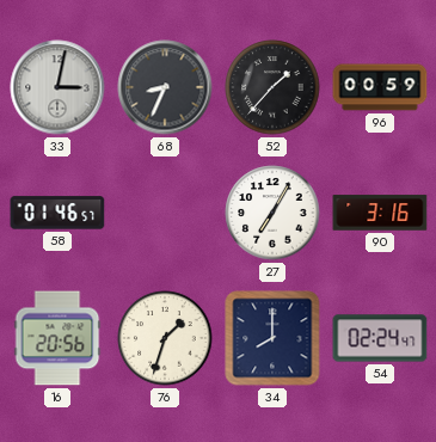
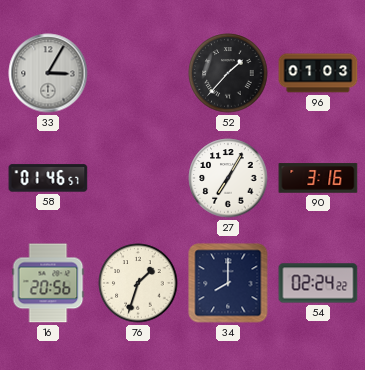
33: 3:02 -> 3:05 (48, 73)
68: 8:34 -> none (165, 87)
96: 00:59 -> 01:03 (318, 73)
54: 02:24:47 -> 02:24:22 (318, 283)
